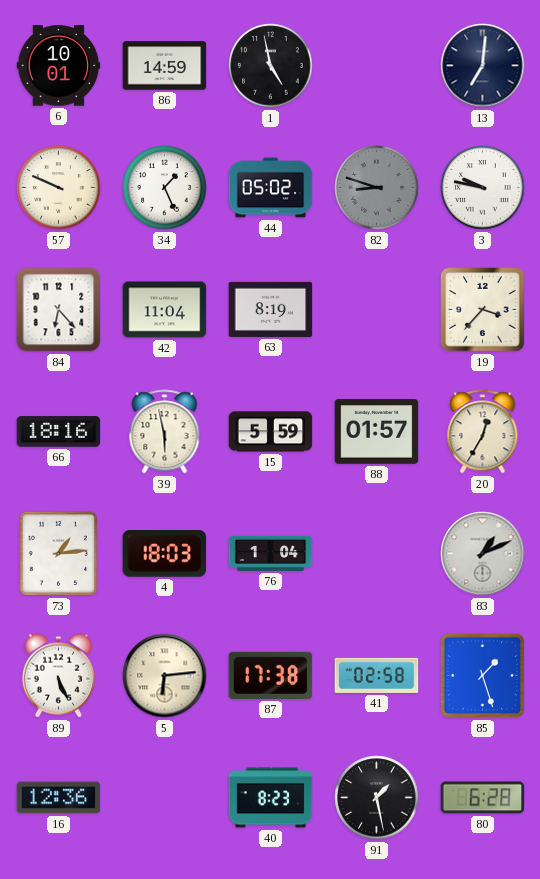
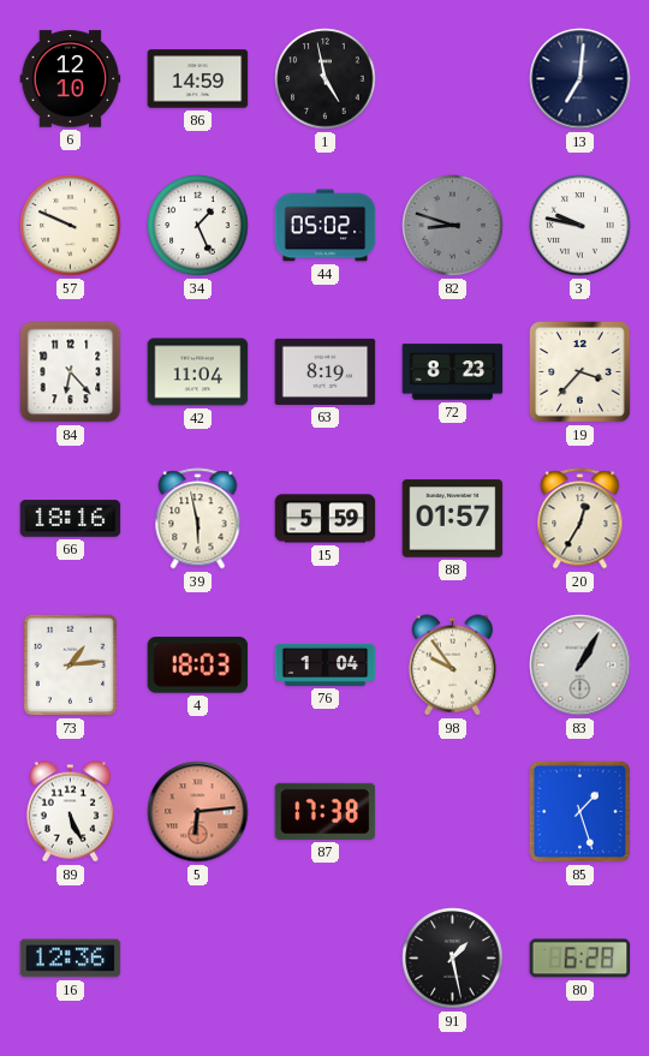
6: 10:01 -> 12:10 (71, 79)
72: none -> 8:23 (453, 372)
98: none -> 9:54 (452, 666)
83: 1:11 -> 1:05 (580, 666)
5 dial: cream -> salmon (198, 812)
41: 02:58 -> none (377, 675)
40: 8:23 -> none (271, 798)
